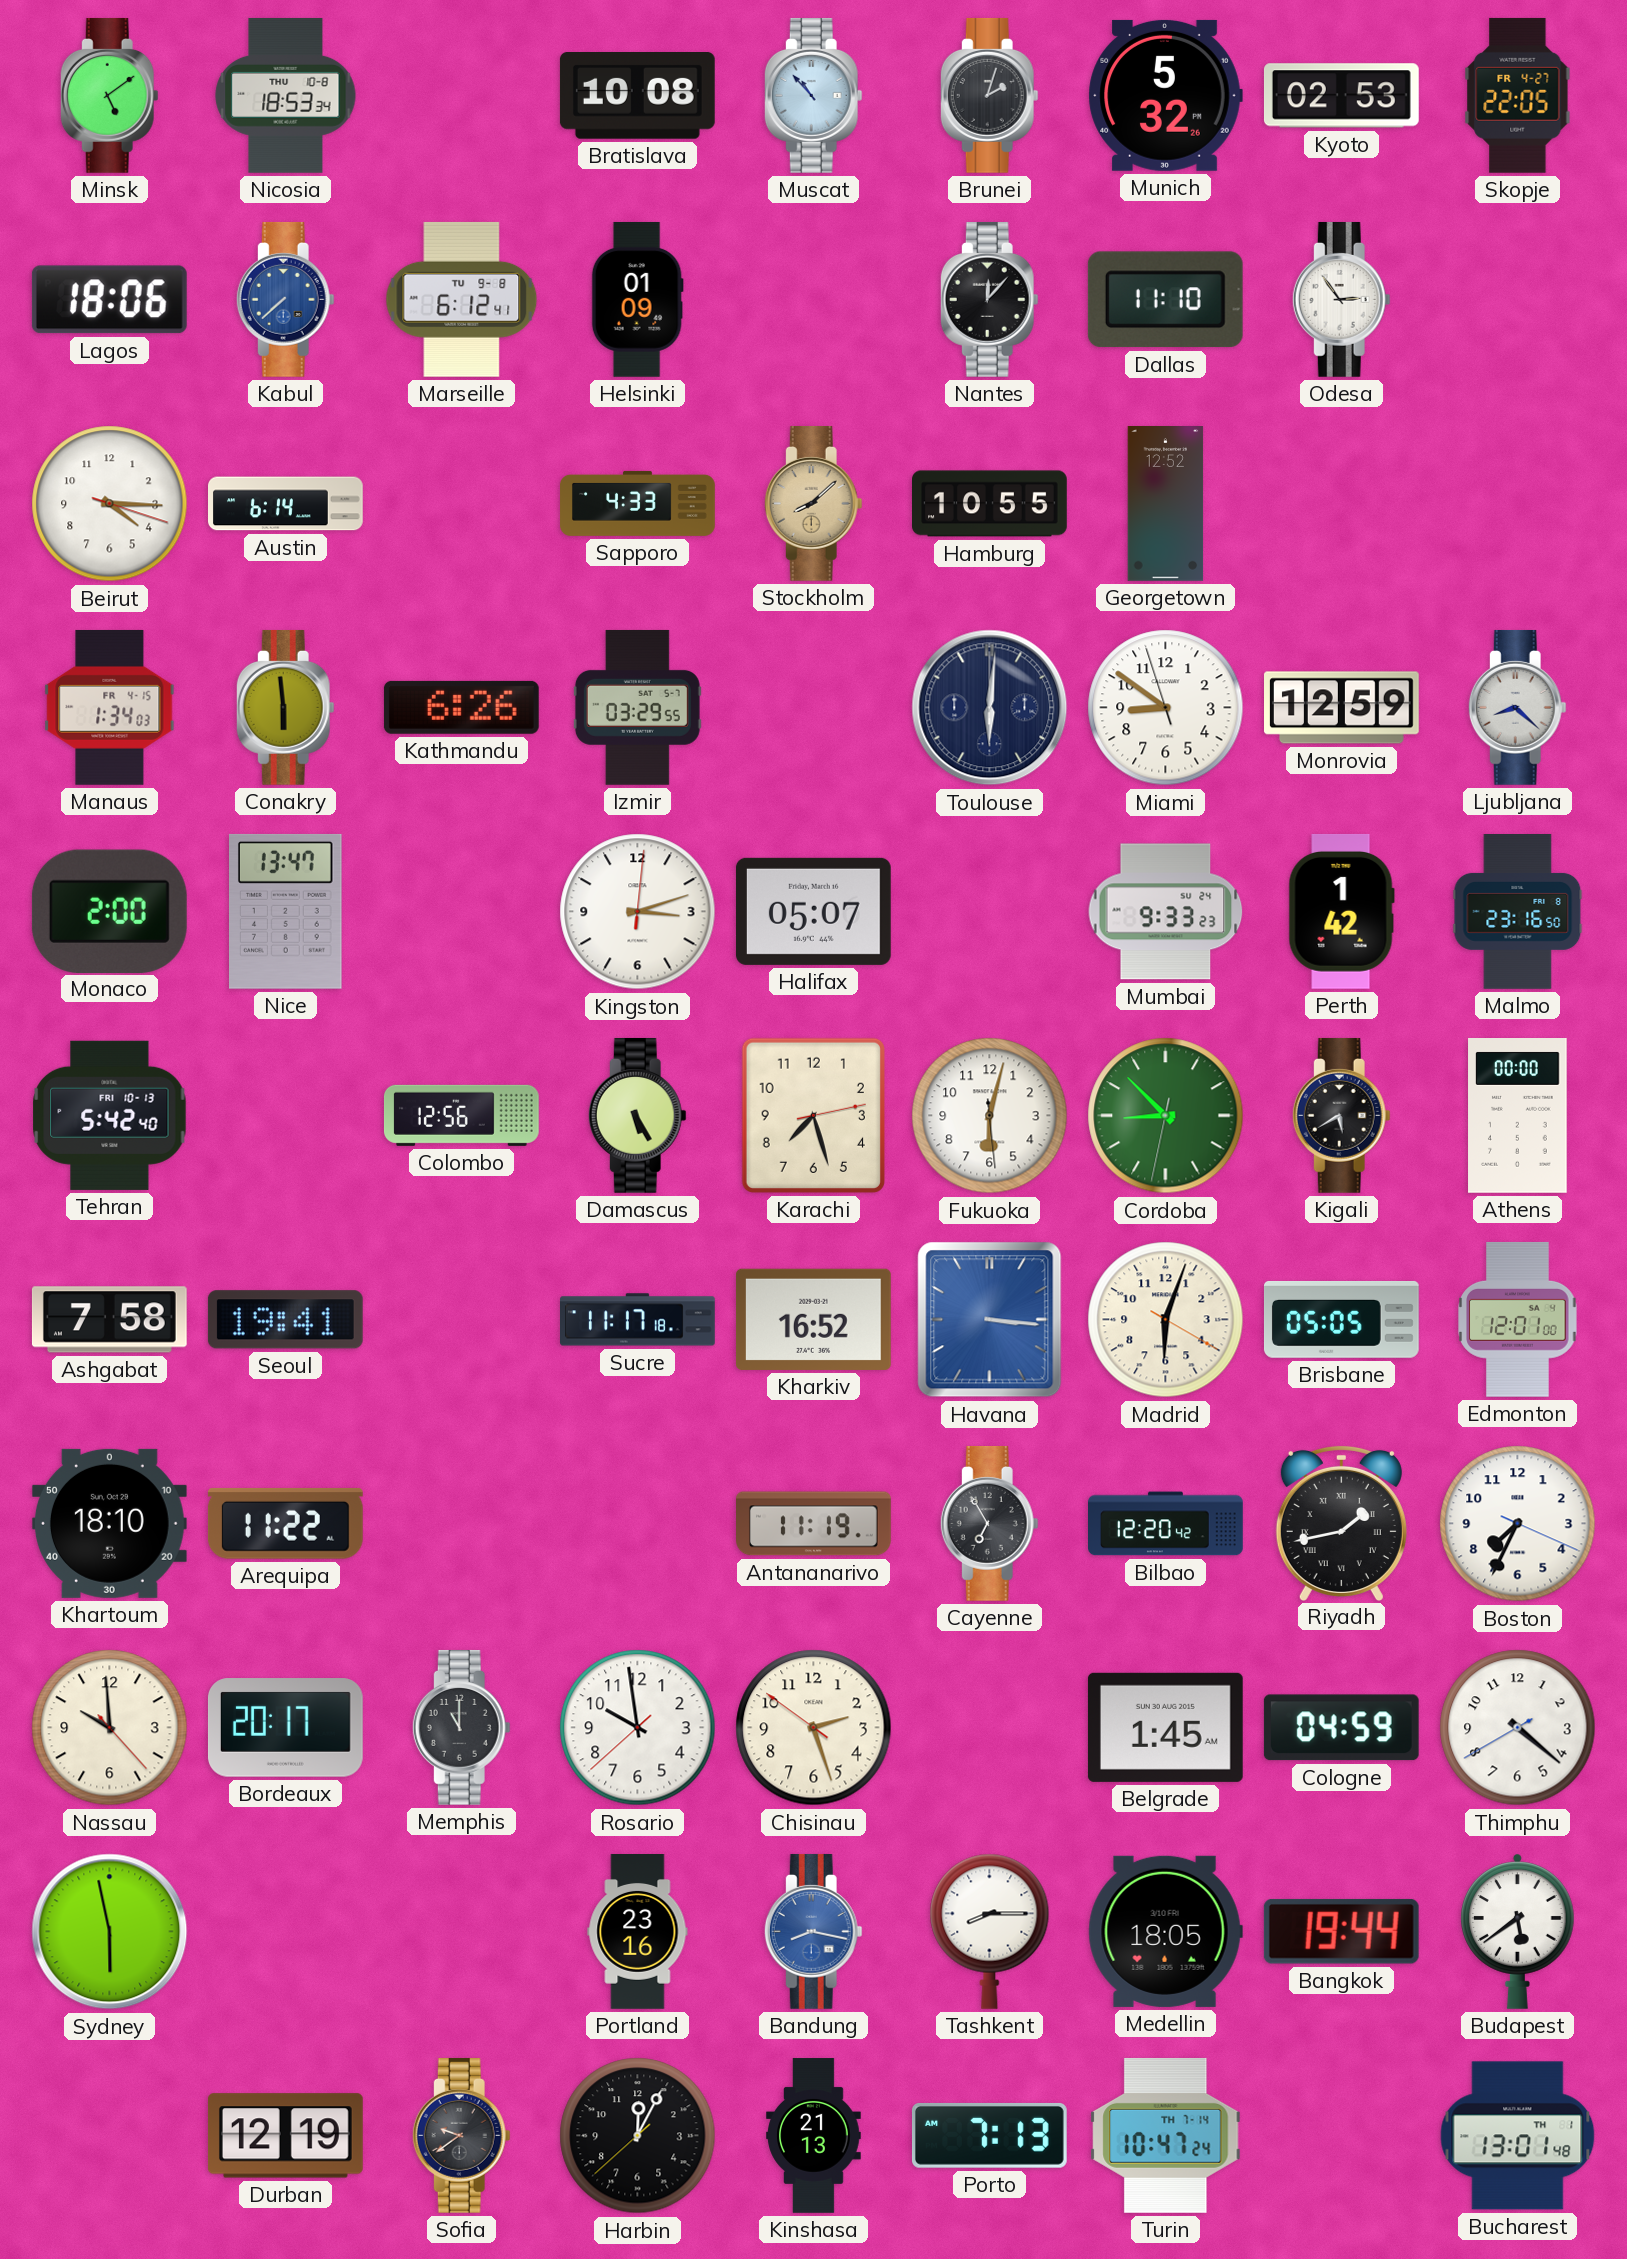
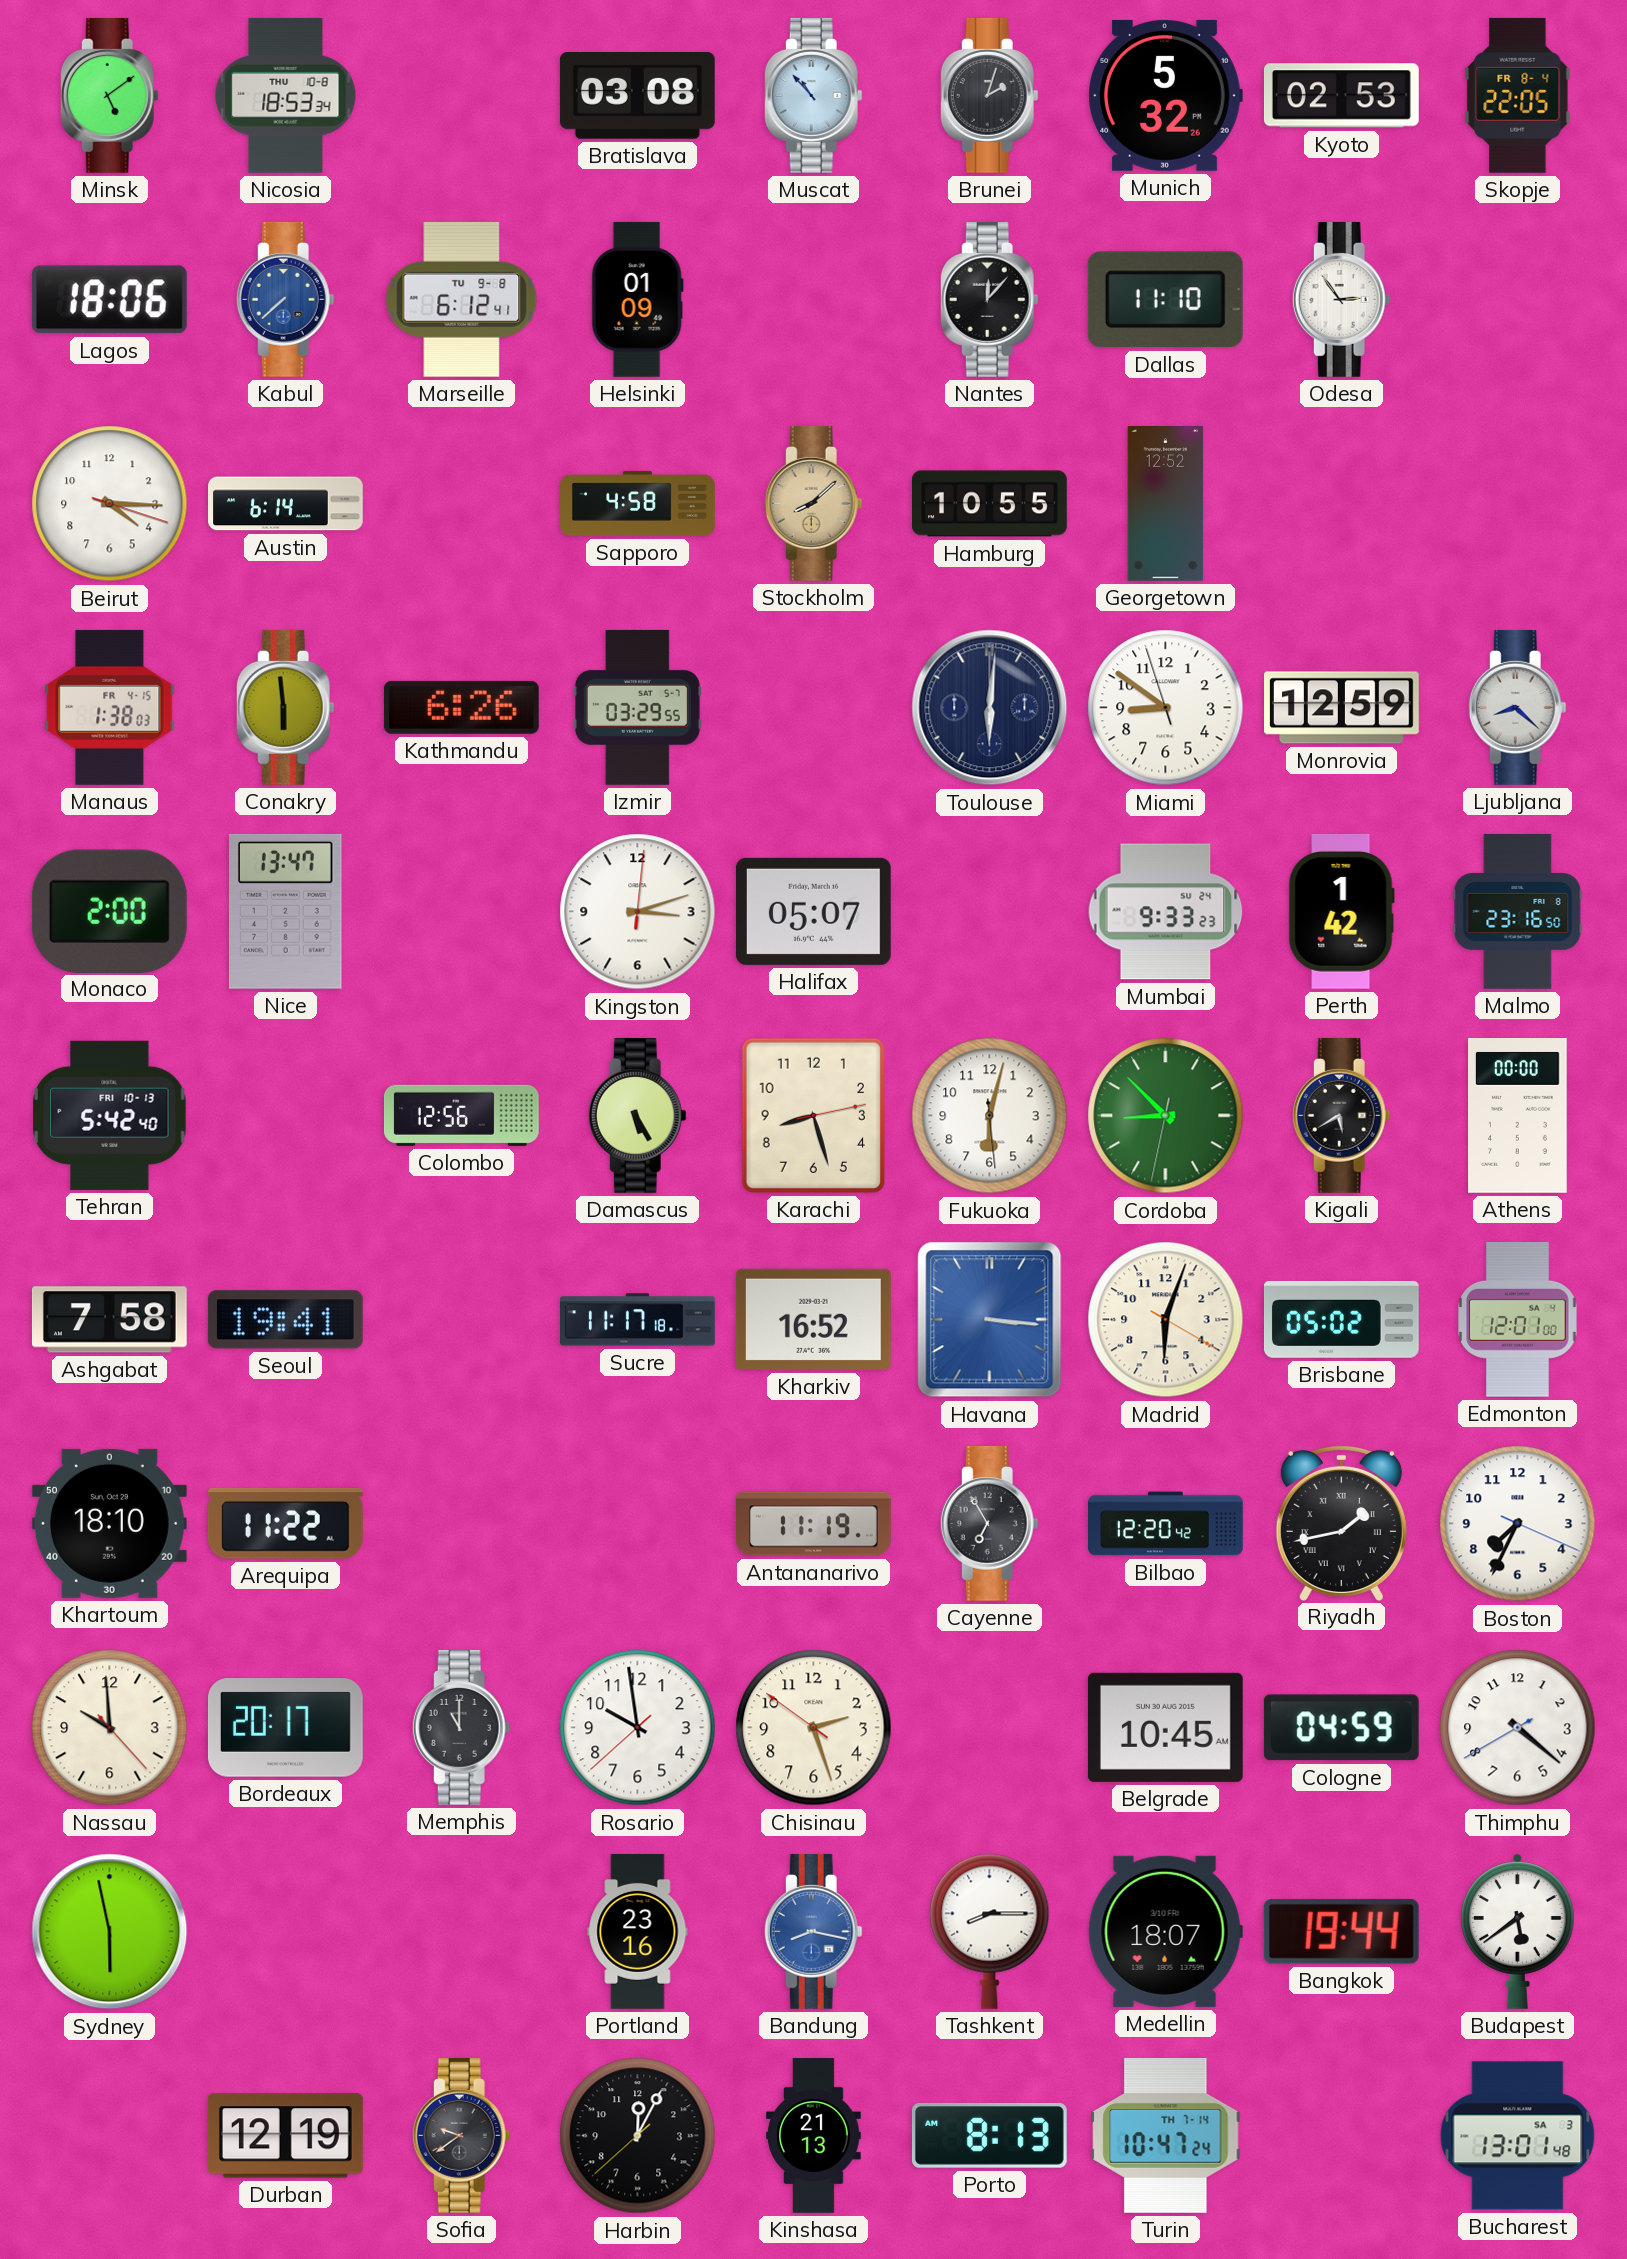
Bratislava: 10:08 -> 03:08 (637, 96)
Skopje date: FR 4-27 -> FR 8-4 (1518, 95)
Sapporo: 4:33 -> 4:58 (638, 503)
Manaus: 1:34 -> 1:38 (110, 707)
Karachi: 7:27 -> 8:27 (813, 1115)
Brisbane: 05:05 -> 05:02 (1341, 1319)
Belgrade: 1:45 -> 10:45 (1165, 1727)
Medellin: 18:05 -> 18:07 (1165, 1931)
Porto: 7:13 -> 8:13 (989, 2135)
Bucharest date: TH 1 -> SA 3 (1518, 2136)
